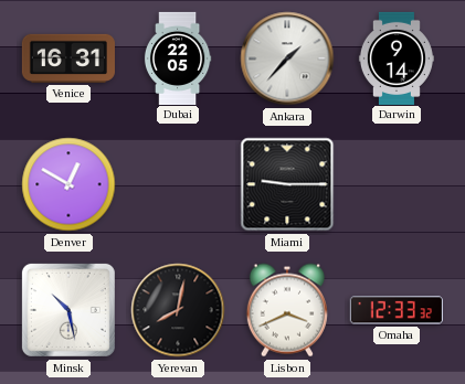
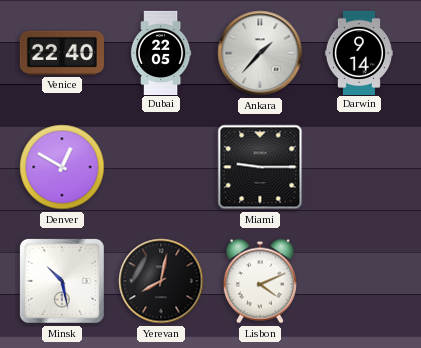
Venice: 16:31 -> 22:40 (62, 53)
Lisbon: 3:41 -> 4:11 (260, 281)
Omaha: 12:33 -> none (397, 310)
